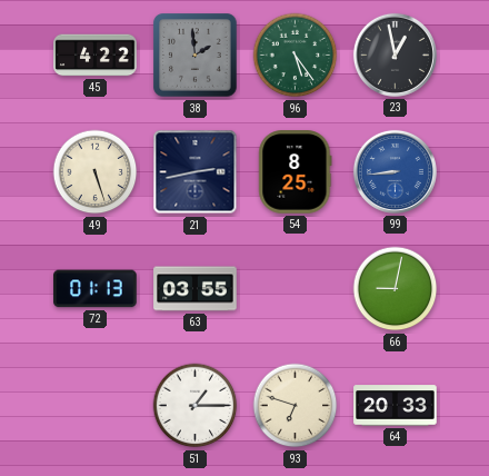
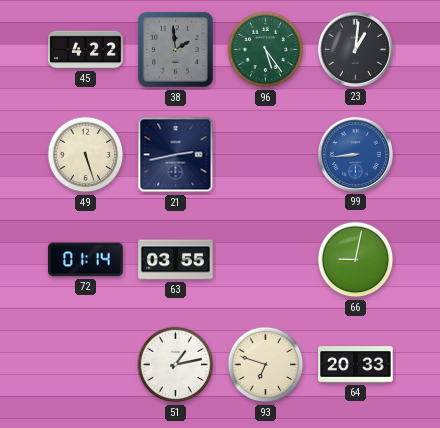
23: 12:58 -> 1:01 (355, 49)
54: 8:25 -> none (296, 172)
72: 01:13 -> 01:14 (86, 260)
51: 1:15 -> 1:13 (176, 365)
